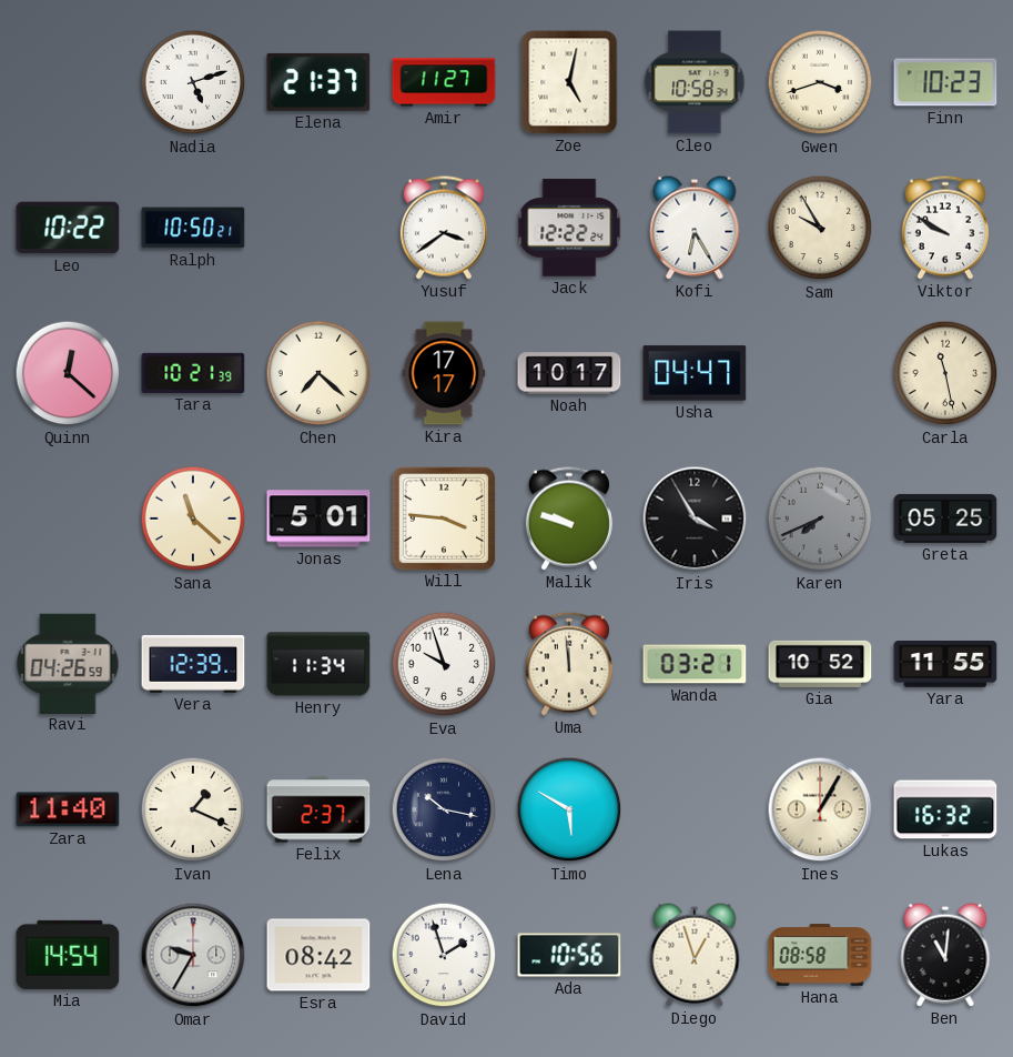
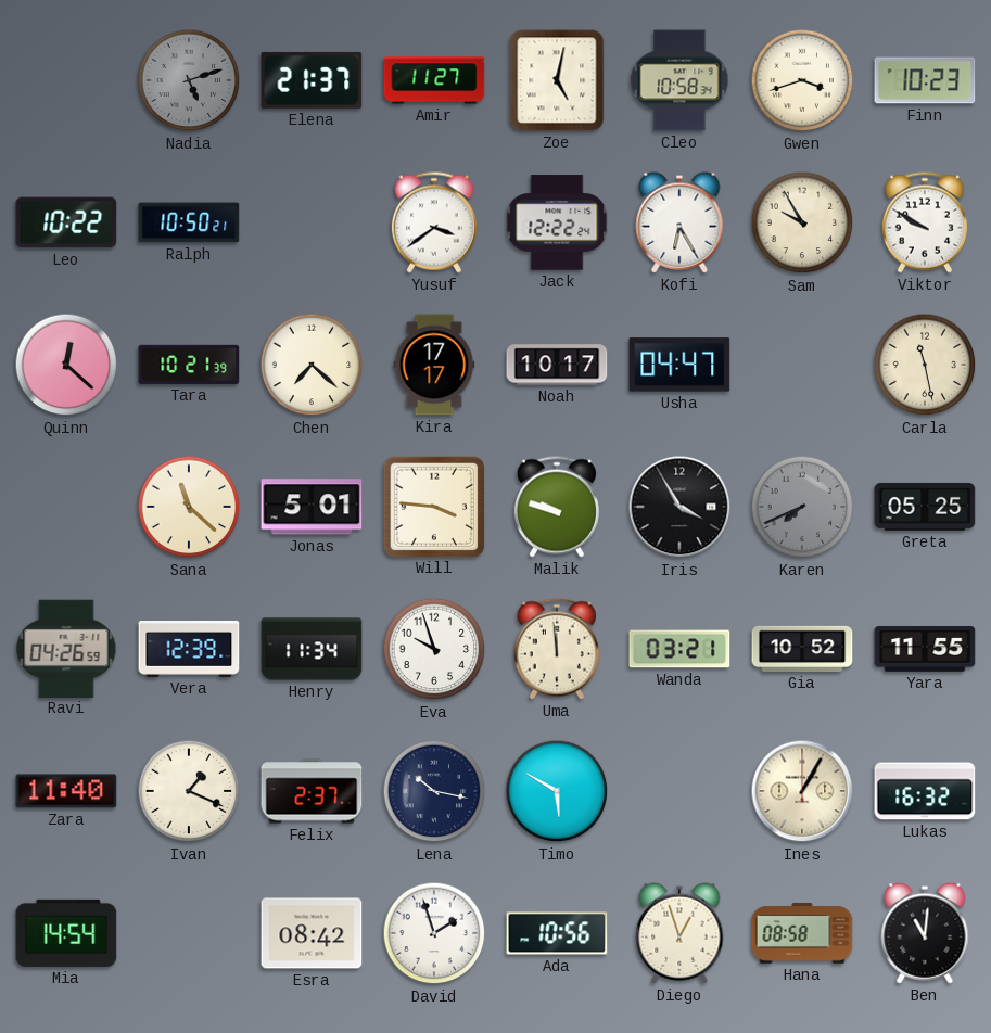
Nadia dial: white -> grey (189, 80)
Omar: 9:35 -> none (193, 955)
